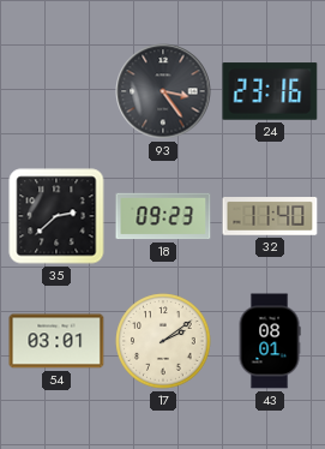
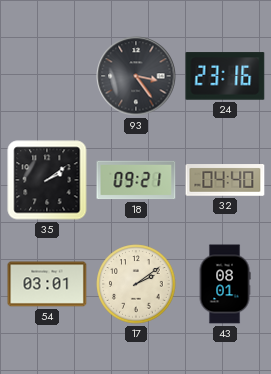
35: 2:38 -> 2:09 (47, 180)
18: 09:23 -> 09:21 (136, 180)
32: 11:40 -> 04:40 (225, 180)
